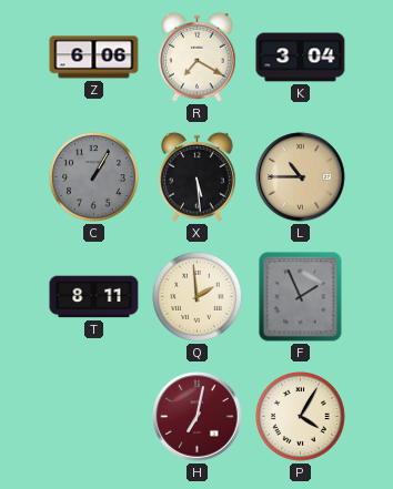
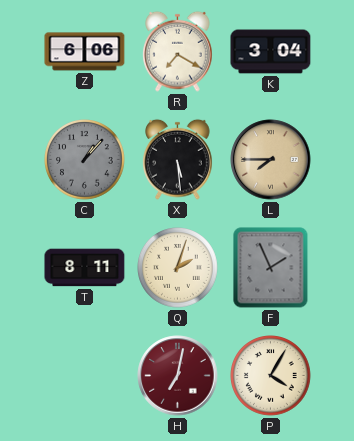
C: 1:05 -> 1:07 (85, 160)
L: 10:45 -> 7:45 (271, 160)
Q: 1:59 -> 2:03 (178, 268)
